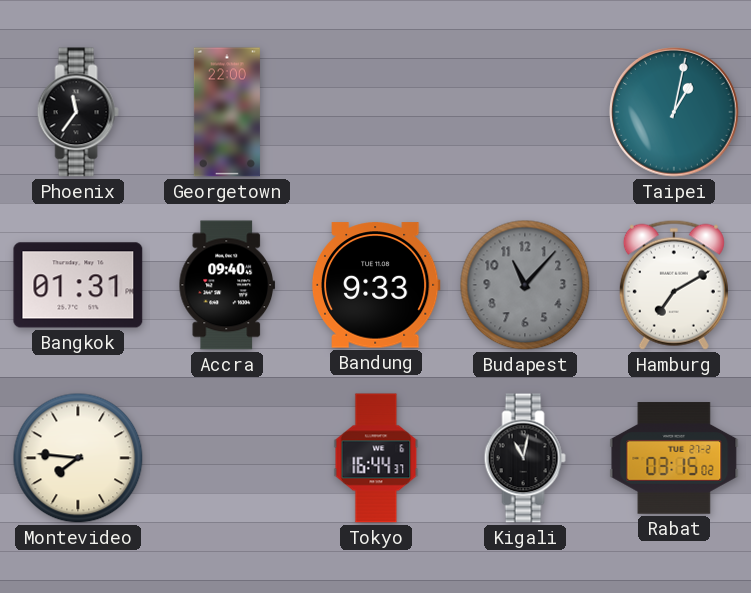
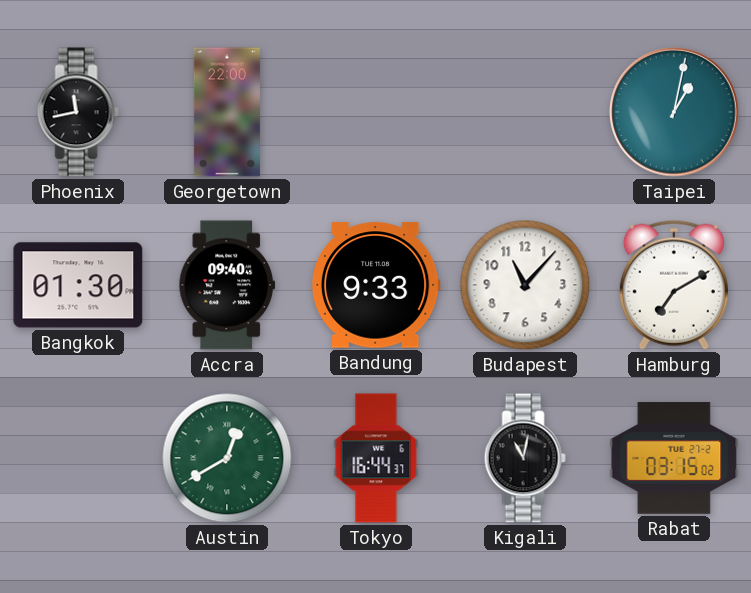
Phoenix: 11:36 -> 11:43 (78, 112)
Bangkok: 01:31 -> 01:30 (78, 285)
Budapest dial: grey -> white (525, 285)
Montevideo: 7:46 -> none (78, 458)
Austin: none -> 12:40 (227, 458)
